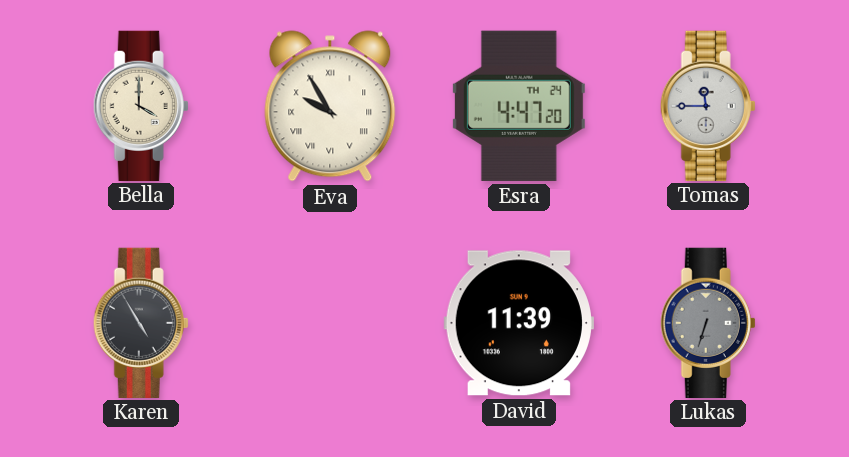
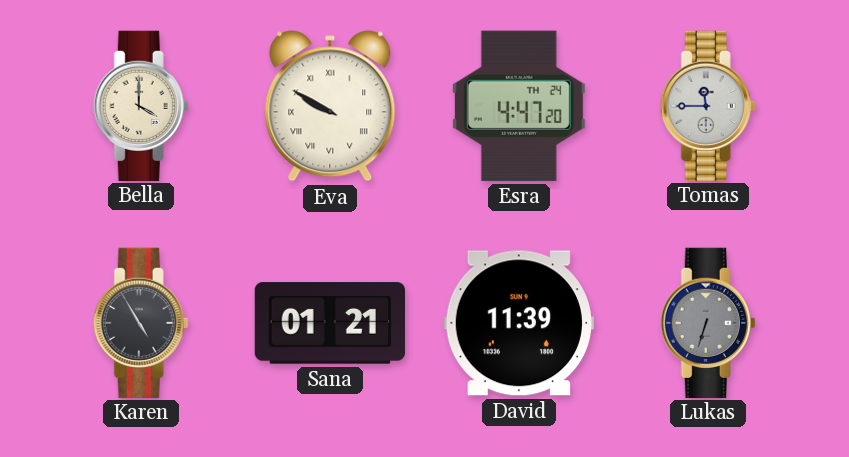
Eva: 9:55 -> 9:50 (330, 106)
Sana: none -> 01:21 (329, 323)
